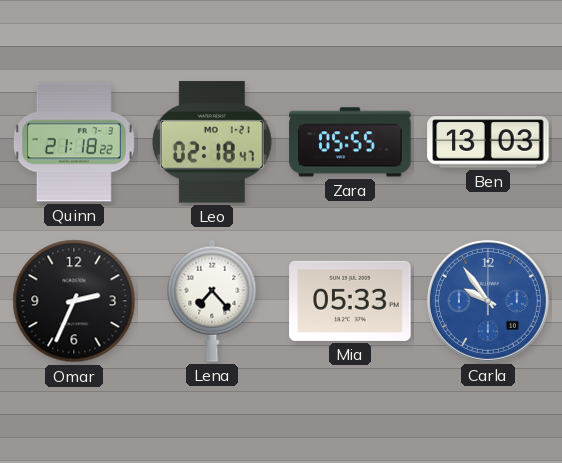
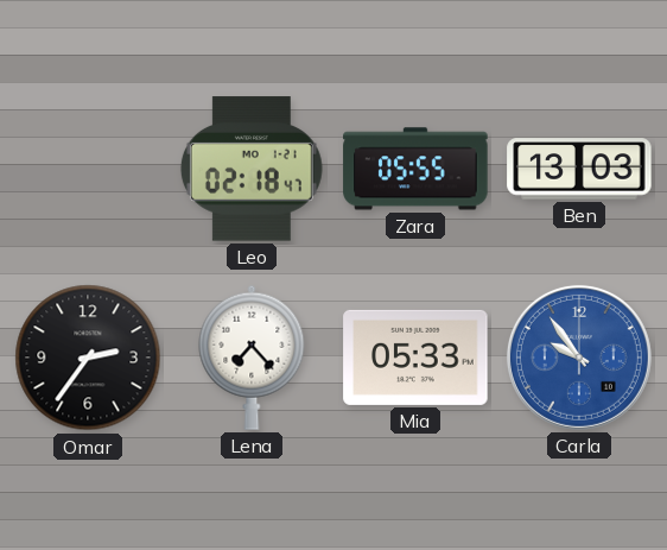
Quinn: 21:18 -> none (74, 142)
Omar: 2:34 -> 2:36 (88, 358)
